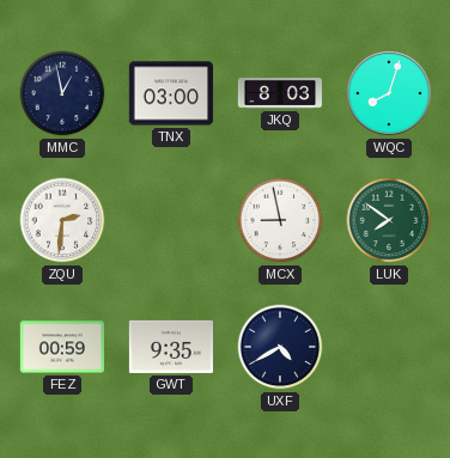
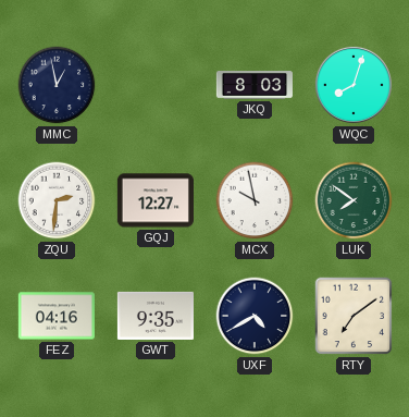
TNX: 03:00 -> none (171, 93)
GQJ: none -> 12:27 (156, 200)
MCX: 8:58 -> 9:58 (255, 200)
FEZ: 00:59 -> 04:16 (57, 316)
RTY: none -> 7:09 (354, 316)
